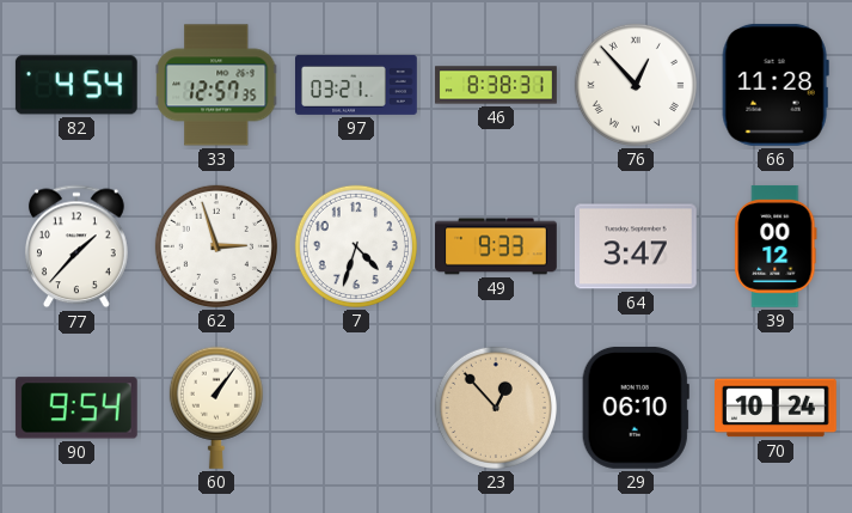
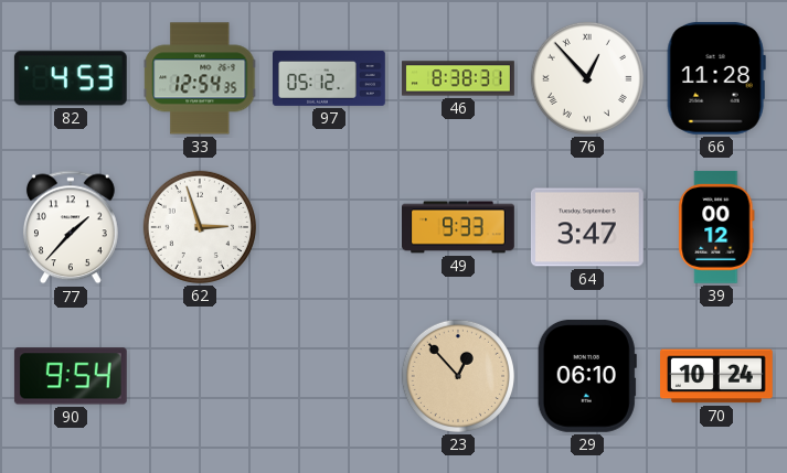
82: 4:54 -> 4:53 (71, 78)
33: 12:57 -> 12:54 (200, 78)
97: 03:21 -> 05:12 (330, 78)
7: 4:33 -> none (356, 246)
60: 1:06 -> none (216, 408)
